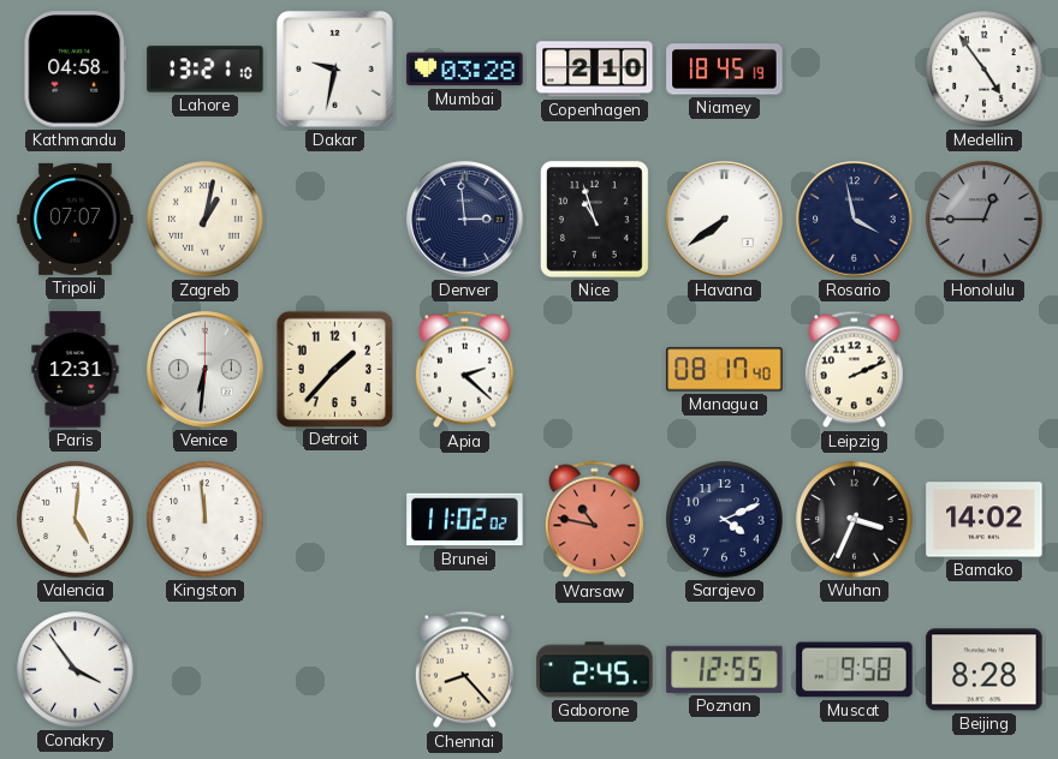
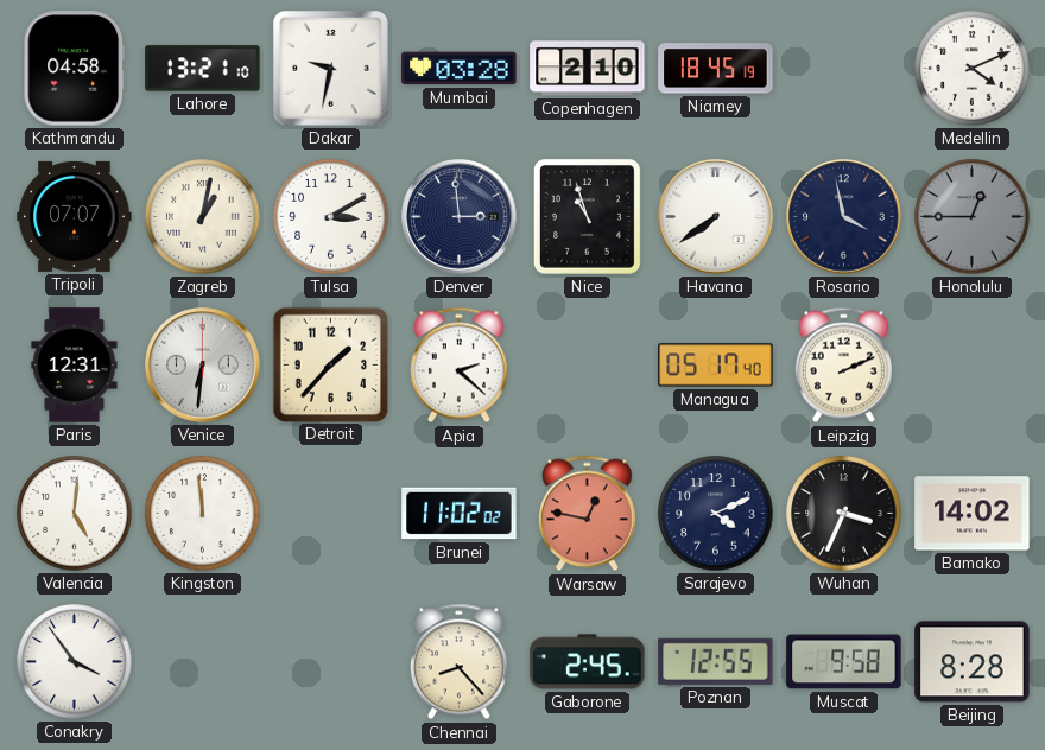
Medellin: 4:54 -> 4:11 (973, 69)
Tulsa: none -> 3:10 (331, 217)
Managua: 08:17 -> 05:17 (716, 366)
Warsaw: 10:47 -> 12:47 (587, 514)
